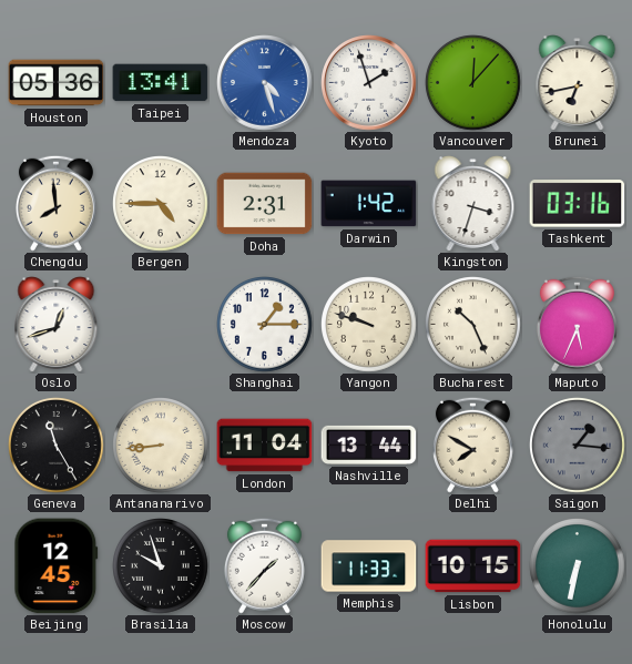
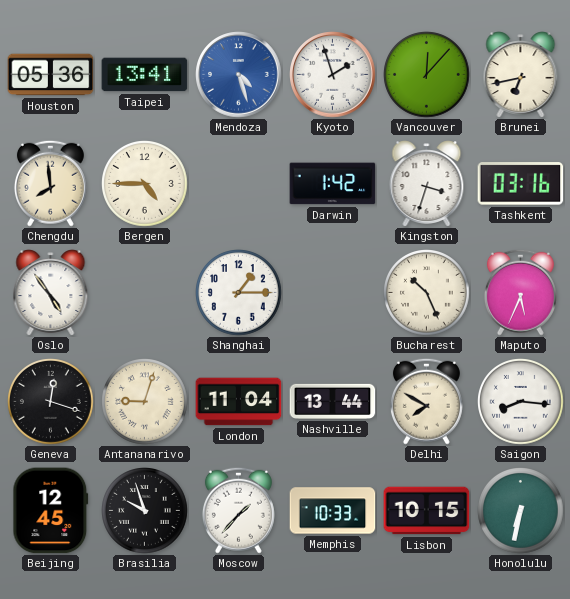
Doha: 2:31 -> none (265, 204)
Oslo: 12:42 -> 4:54 (51, 293)
Yangon: 9:48 -> none (369, 325)
Geneva: 11:25 -> 12:18 (51, 402)
Antananarivo: 8:44 -> 9:03 (145, 402)
Saigon: 1:16 -> 8:16 (521, 402)
Saigon dial: grey -> white (521, 402)
Memphis: 11:33 -> 10:33 (333, 511)
